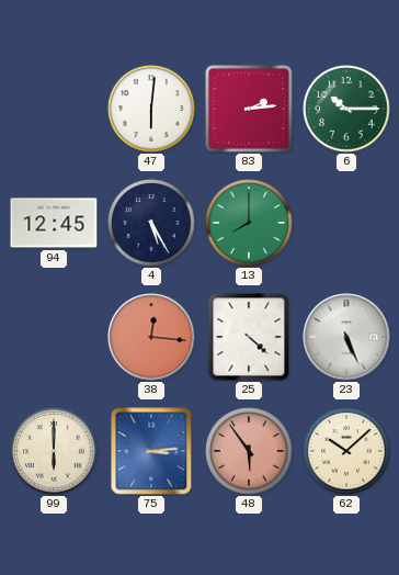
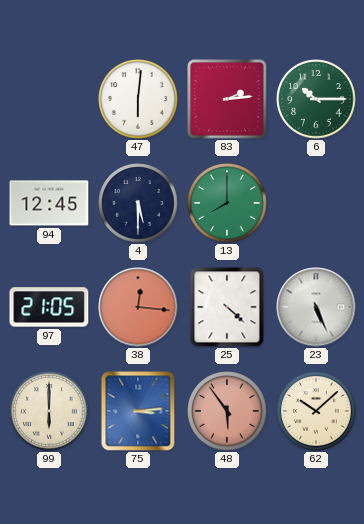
4: 5:25 -> 5:30 (138, 203)
97: none -> 21:05 (49, 307)
